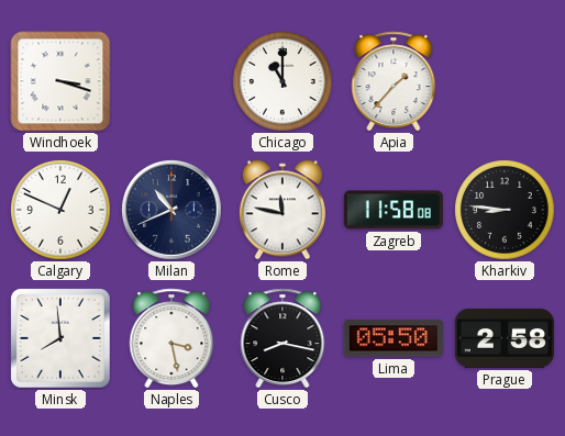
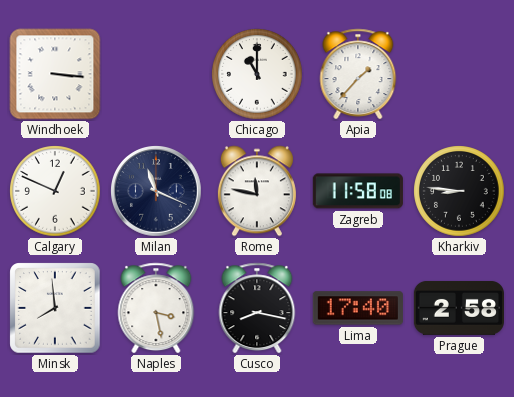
Windhoek: 3:18 -> 3:16 (55, 74)
Milan: 10:41 -> 11:19 (157, 192)
Lima: 05:50 -> 17:40 (358, 308)
